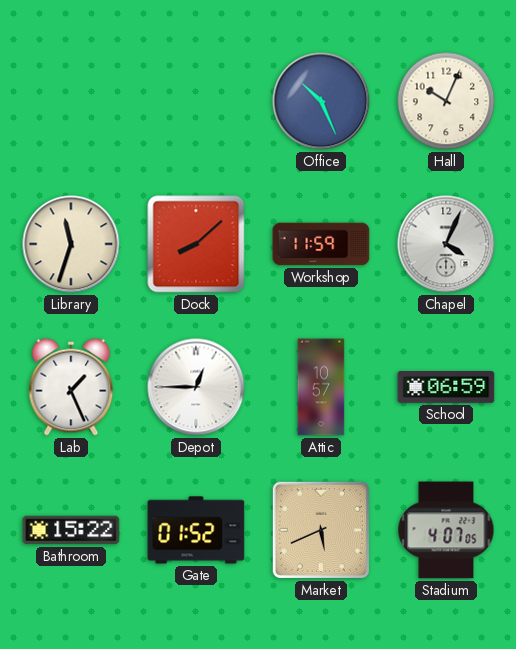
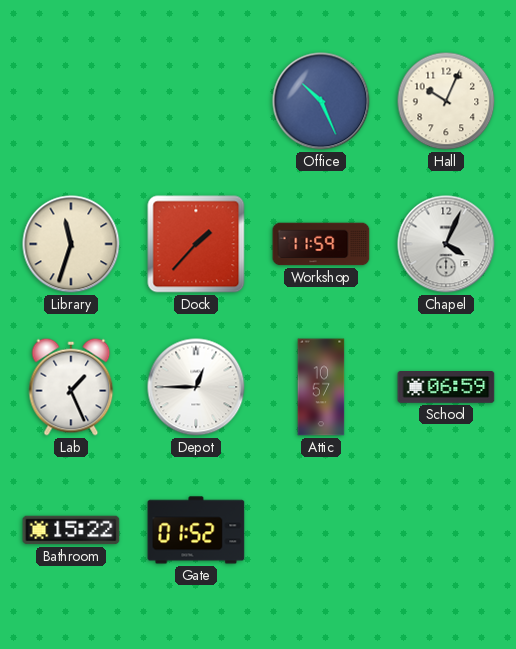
Dock: 8:08 -> 1:37 (196, 244)
Market: 5:41 -> none (321, 530)
Stadium: 4:07 -> none (446, 530)
